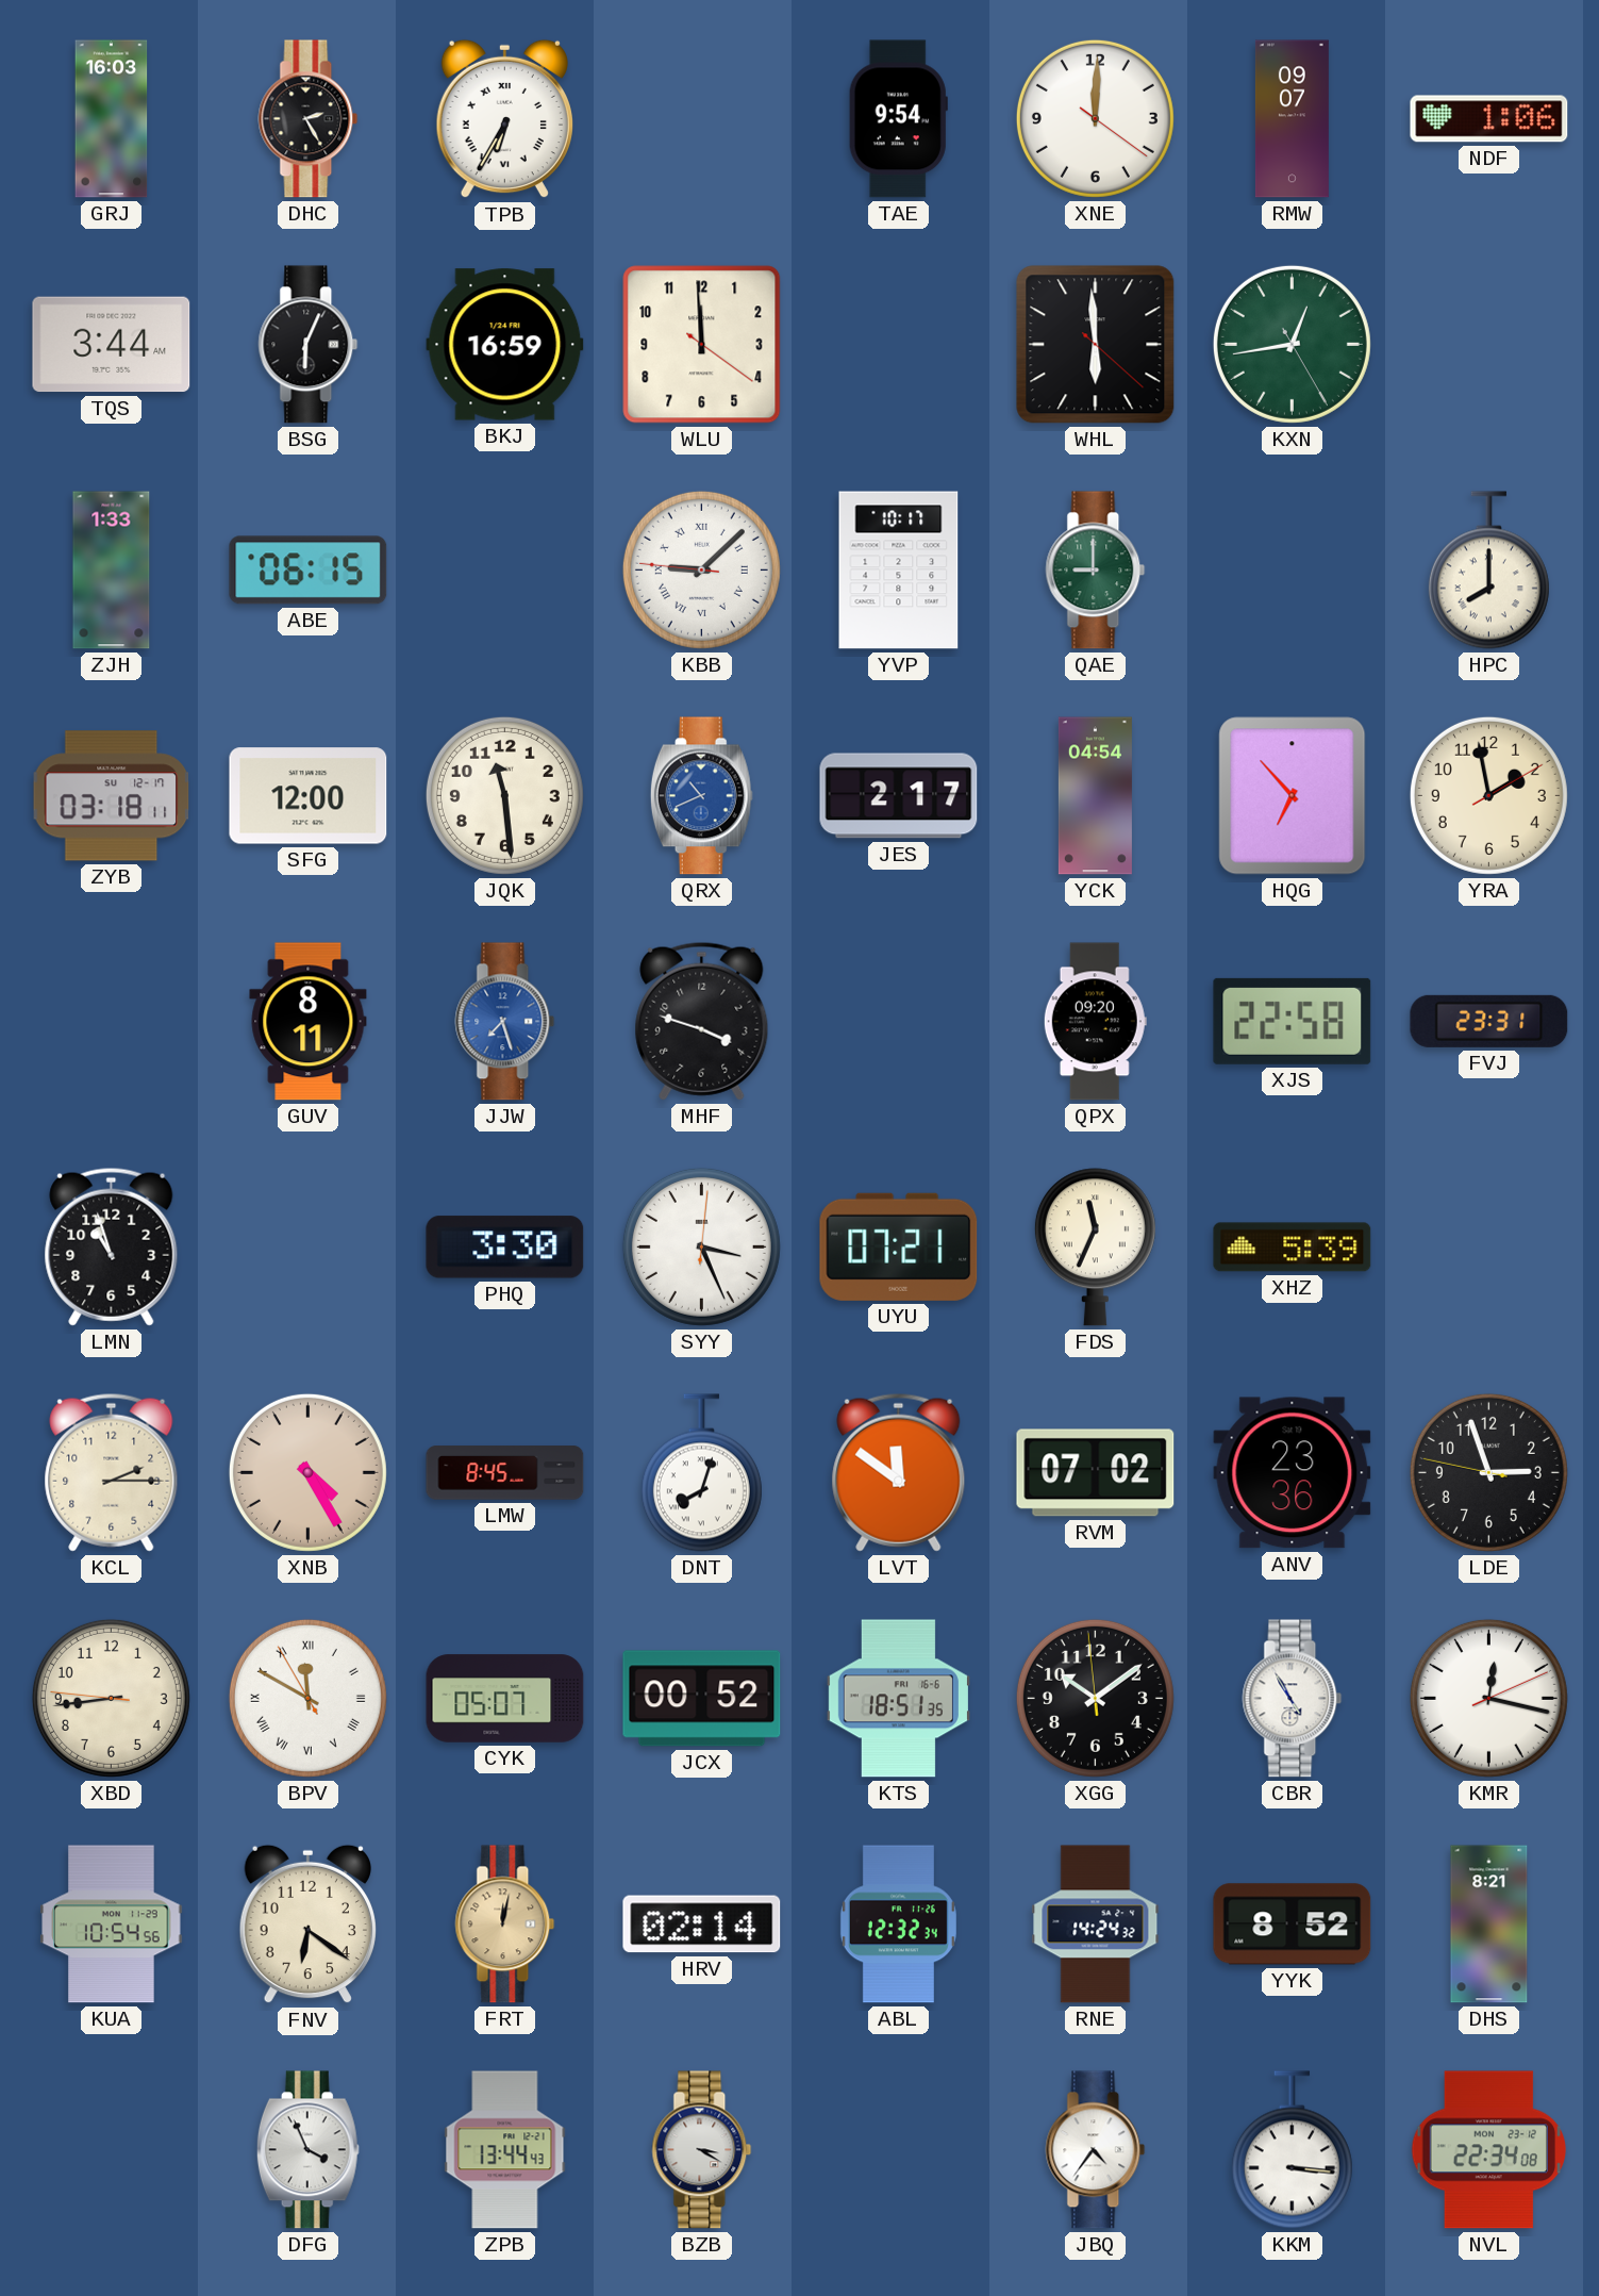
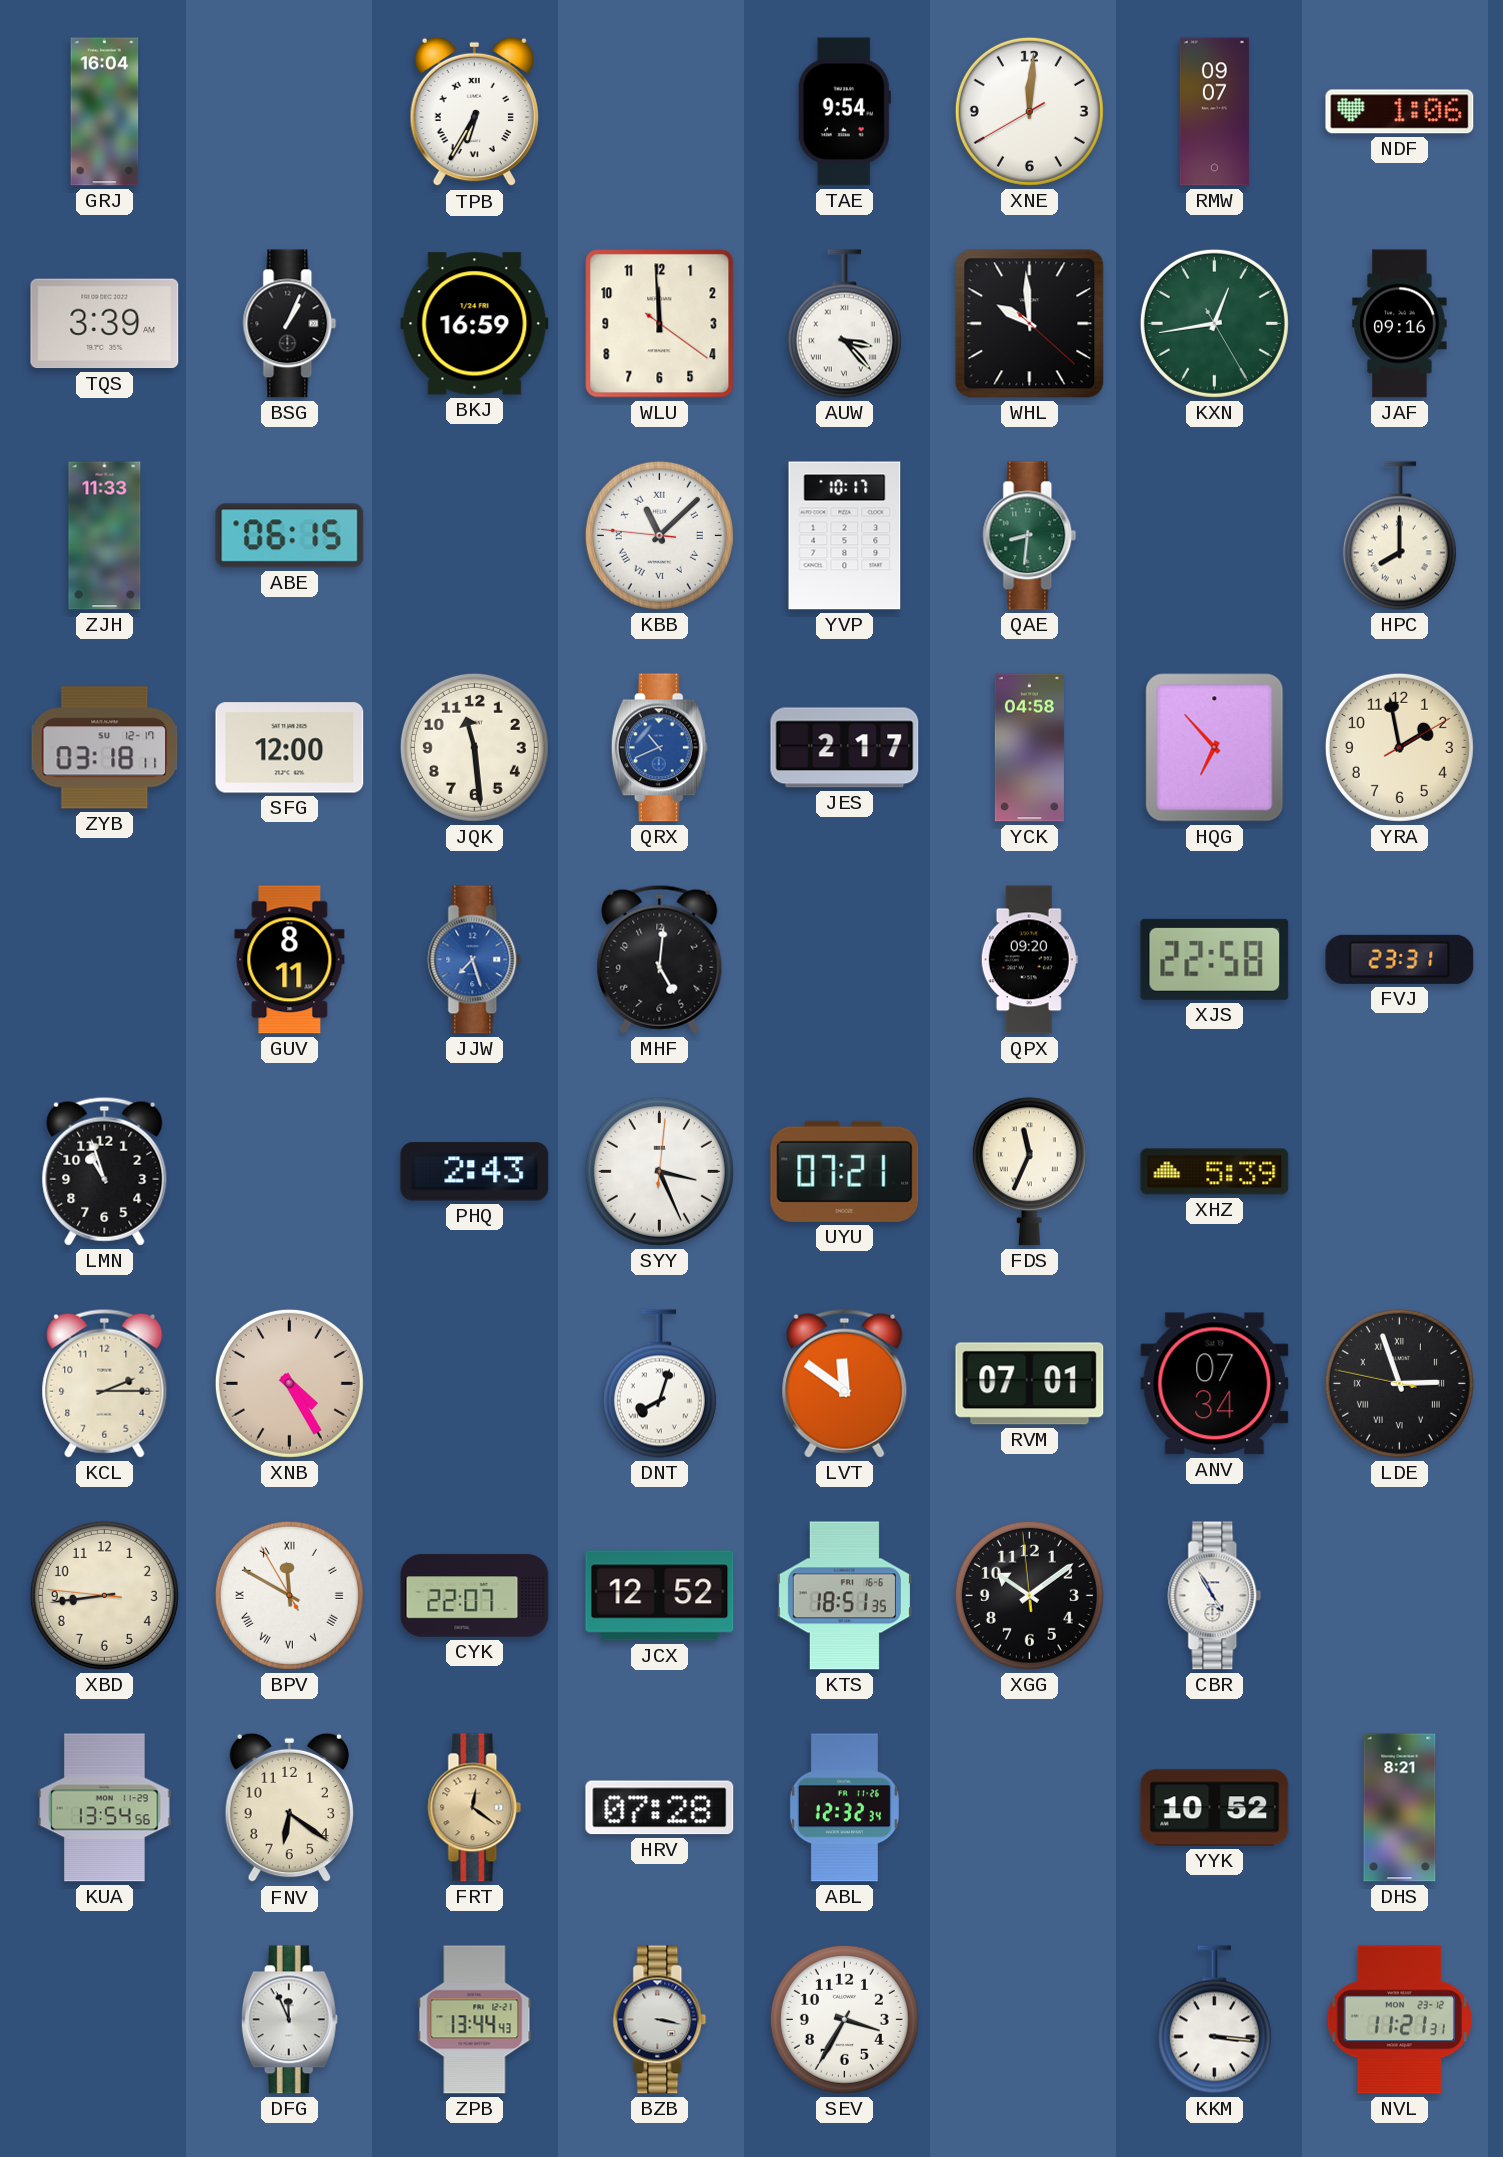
GRJ: 16:03 -> 16:04 (105, 112)
DHC: 2:25 -> none (309, 119)
XNE: 12:00:21 -> 12:00:40 (1029, 111)
TQS: 3:44 -> 3:39 (105, 324)
BSG: 6:04 -> 1:04 (290, 324)
AUW: none -> 3:23 (844, 324)
WHL: 5:59 -> 9:59 (1030, 324)
JAF: none -> 09:16 (1400, 324)
ZJH: 1:33 -> 11:33 (105, 536)
KBB: 9:07 -> 11:07 (659, 535)
QAE: 9:00 -> 8:31 (1030, 536)
YCK: 04:54 -> 04:58 (1029, 748)
MHF: 3:48 -> 5:01 (660, 959)
PHQ: 3:30 -> 2:43 (475, 1172)
LMW: 8:45 -> none (505, 1473)
RVM: 07:02 -> 07:01 (1030, 1384)
ANV: 23:36 -> 07:34 (1215, 1384)
LDE numerals: Arabic -> Roman (1399, 1383)
CYK: 05:07 -> 22:07 (475, 1596)
JCX: 00:52 -> 12:52 (660, 1596)
KMR: 12:17 -> none (1488, 1698)
KUA: 10:54 -> 13:54 (105, 1808)
FRT: 12:02 -> 12:21 (475, 1808)
HRV: 02:14 -> 07:28 (660, 1808)
RNE: 14:24 -> none (1096, 1925)
YYK: 8:52 -> 10:52 (1215, 1808)
DFG: 3:56 -> 11:56 (289, 2020)
BZB: 3:20 -> 3:17 (660, 2020)
SEV: none -> 3:35 (844, 2019)
JBQ: 4:36 -> none (1096, 2150)
NVL: 22:34 -> 11:21 (1400, 2020)
